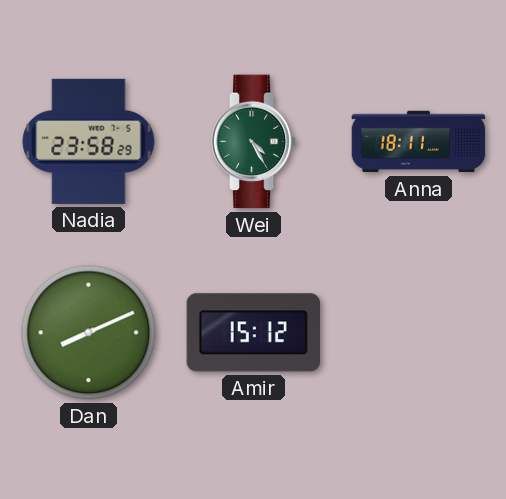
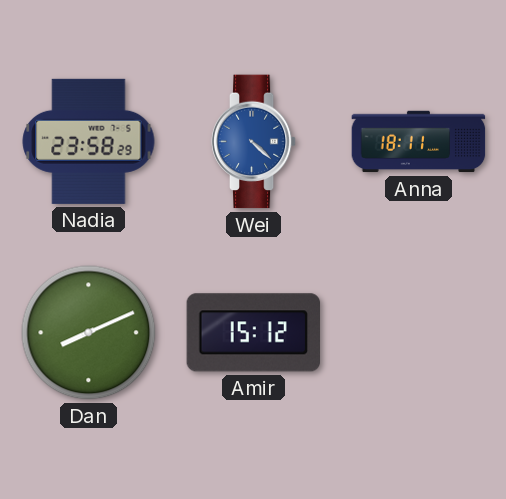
Wei: 4:25 -> 4:22 (254, 142)
Wei dial: green -> blue (254, 142)
